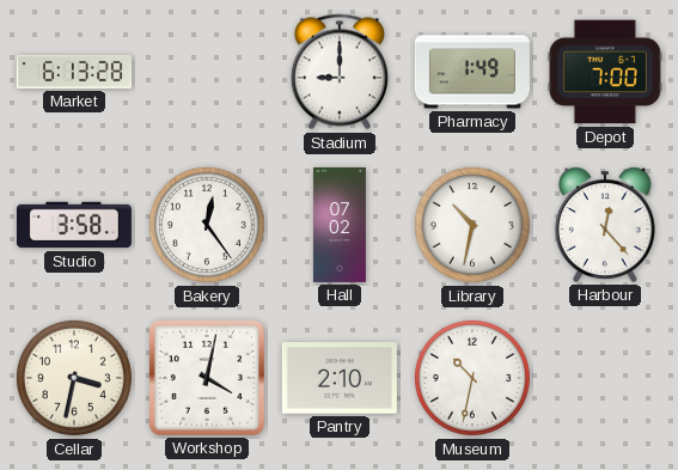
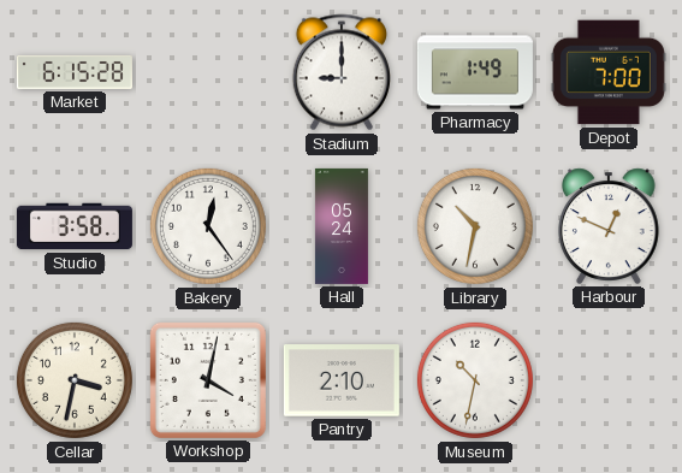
Market: 6:13 -> 6:15 (75, 72)
Hall: 07:02 -> 05:24 (342, 226)
Harbour: 12:23 -> 12:49 (609, 226)
